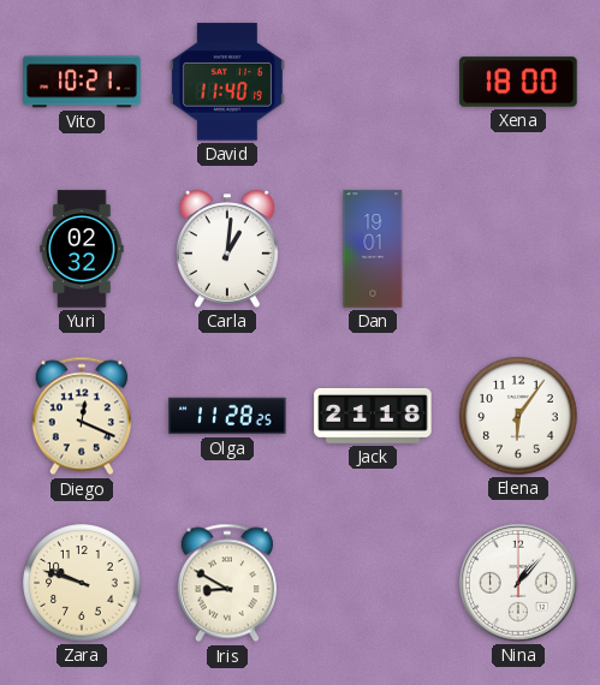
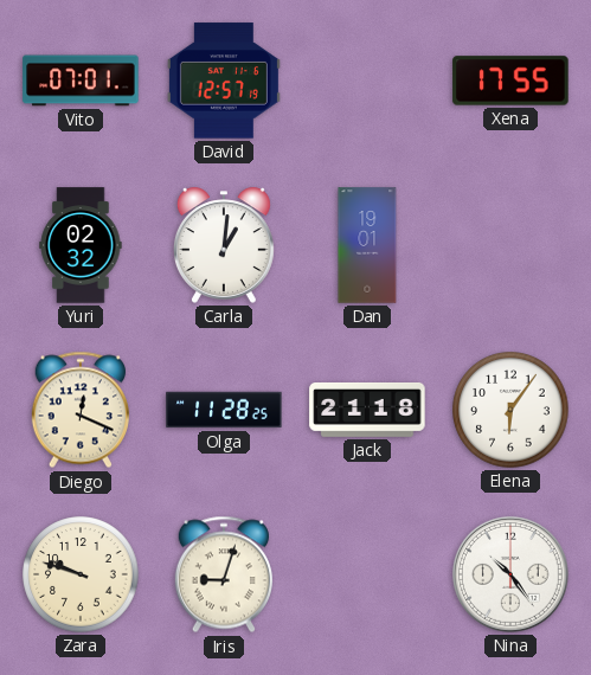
Vito: 10:21 -> 07:01 (81, 81)
David: 11:40 -> 12:57 (224, 81)
Xena: 18:00 -> 17:55 (510, 81)
Iris: 8:50 -> 9:03 (224, 574)
Nina: 1:07 -> 10:24 (510, 574)
